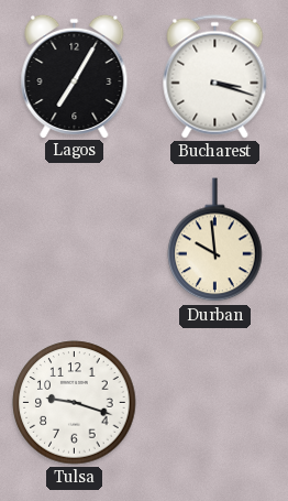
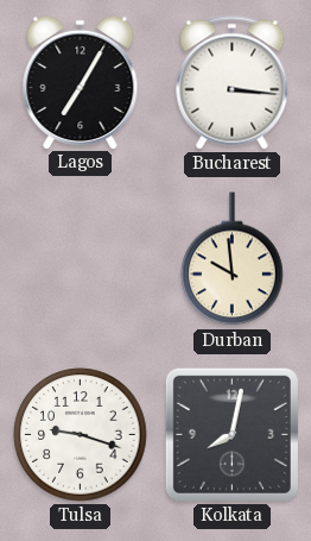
Bucharest: 3:18 -> 3:16 (233, 83)
Kolkata: none -> 8:02 (231, 434)
